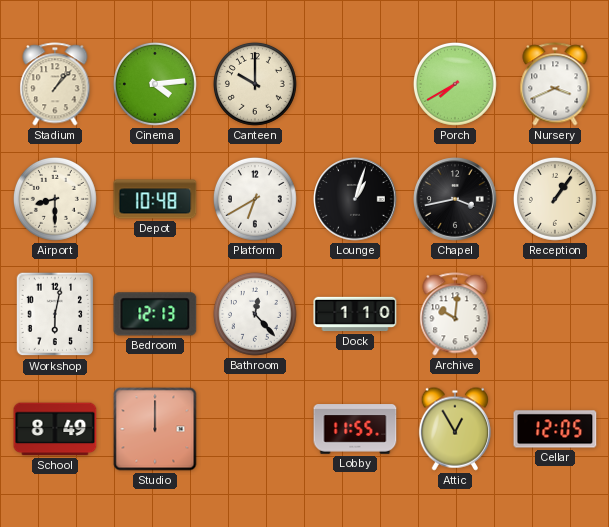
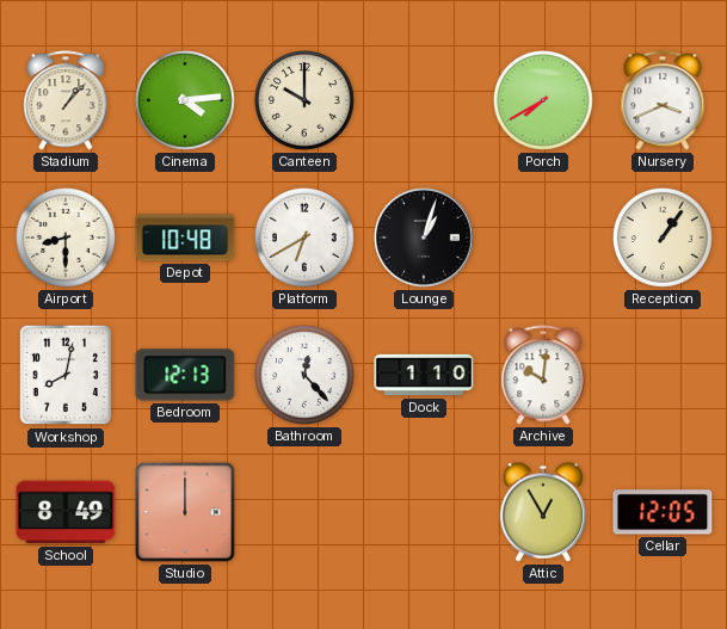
Chapel: 3:43 -> none (455, 199)
Workshop: 6:02 -> 8:02 (66, 375)
Lobby: 11:55 -> none (355, 429)
